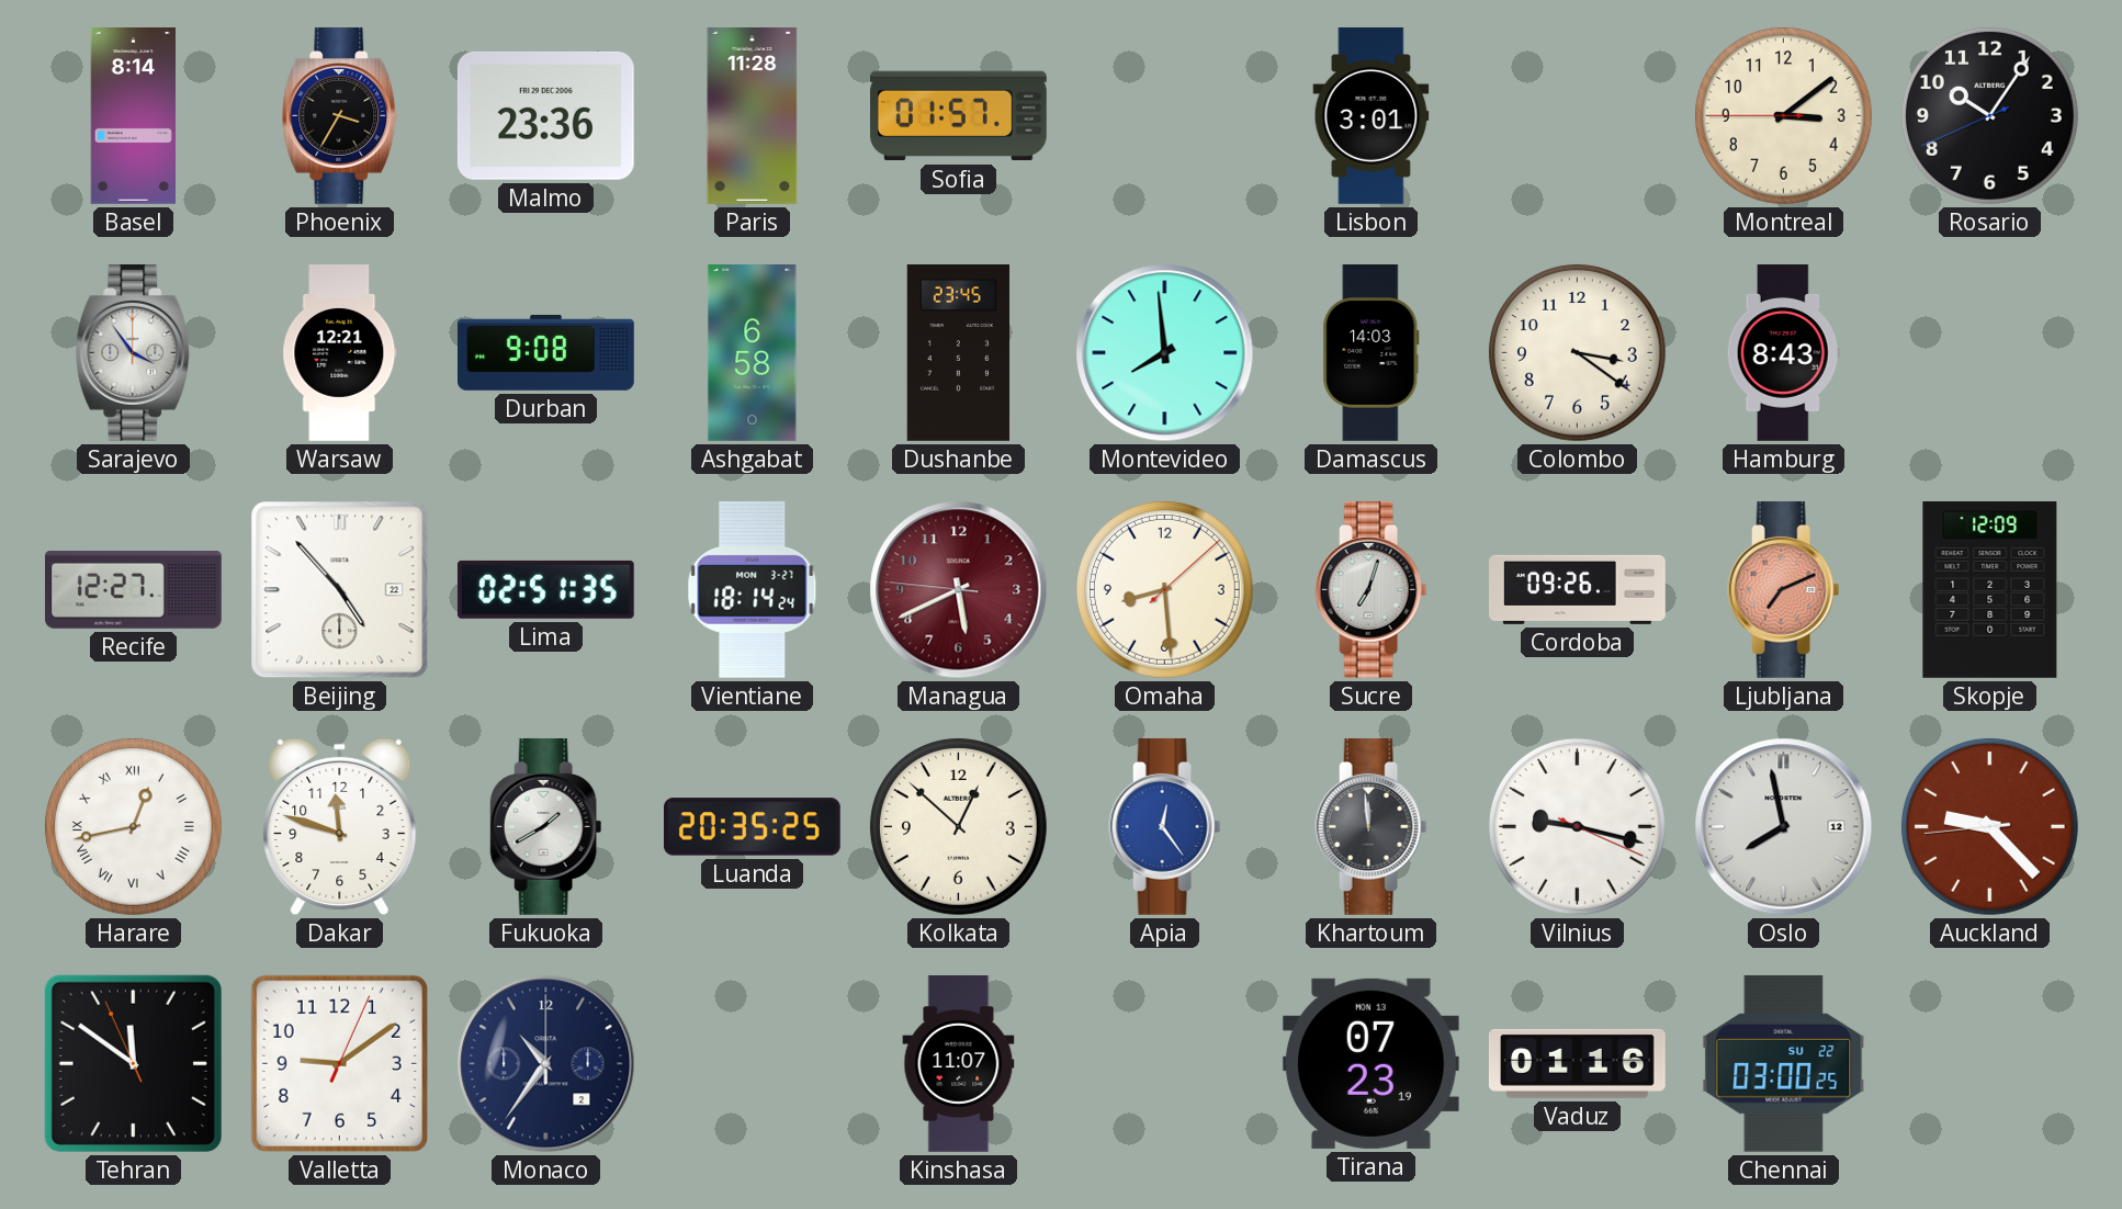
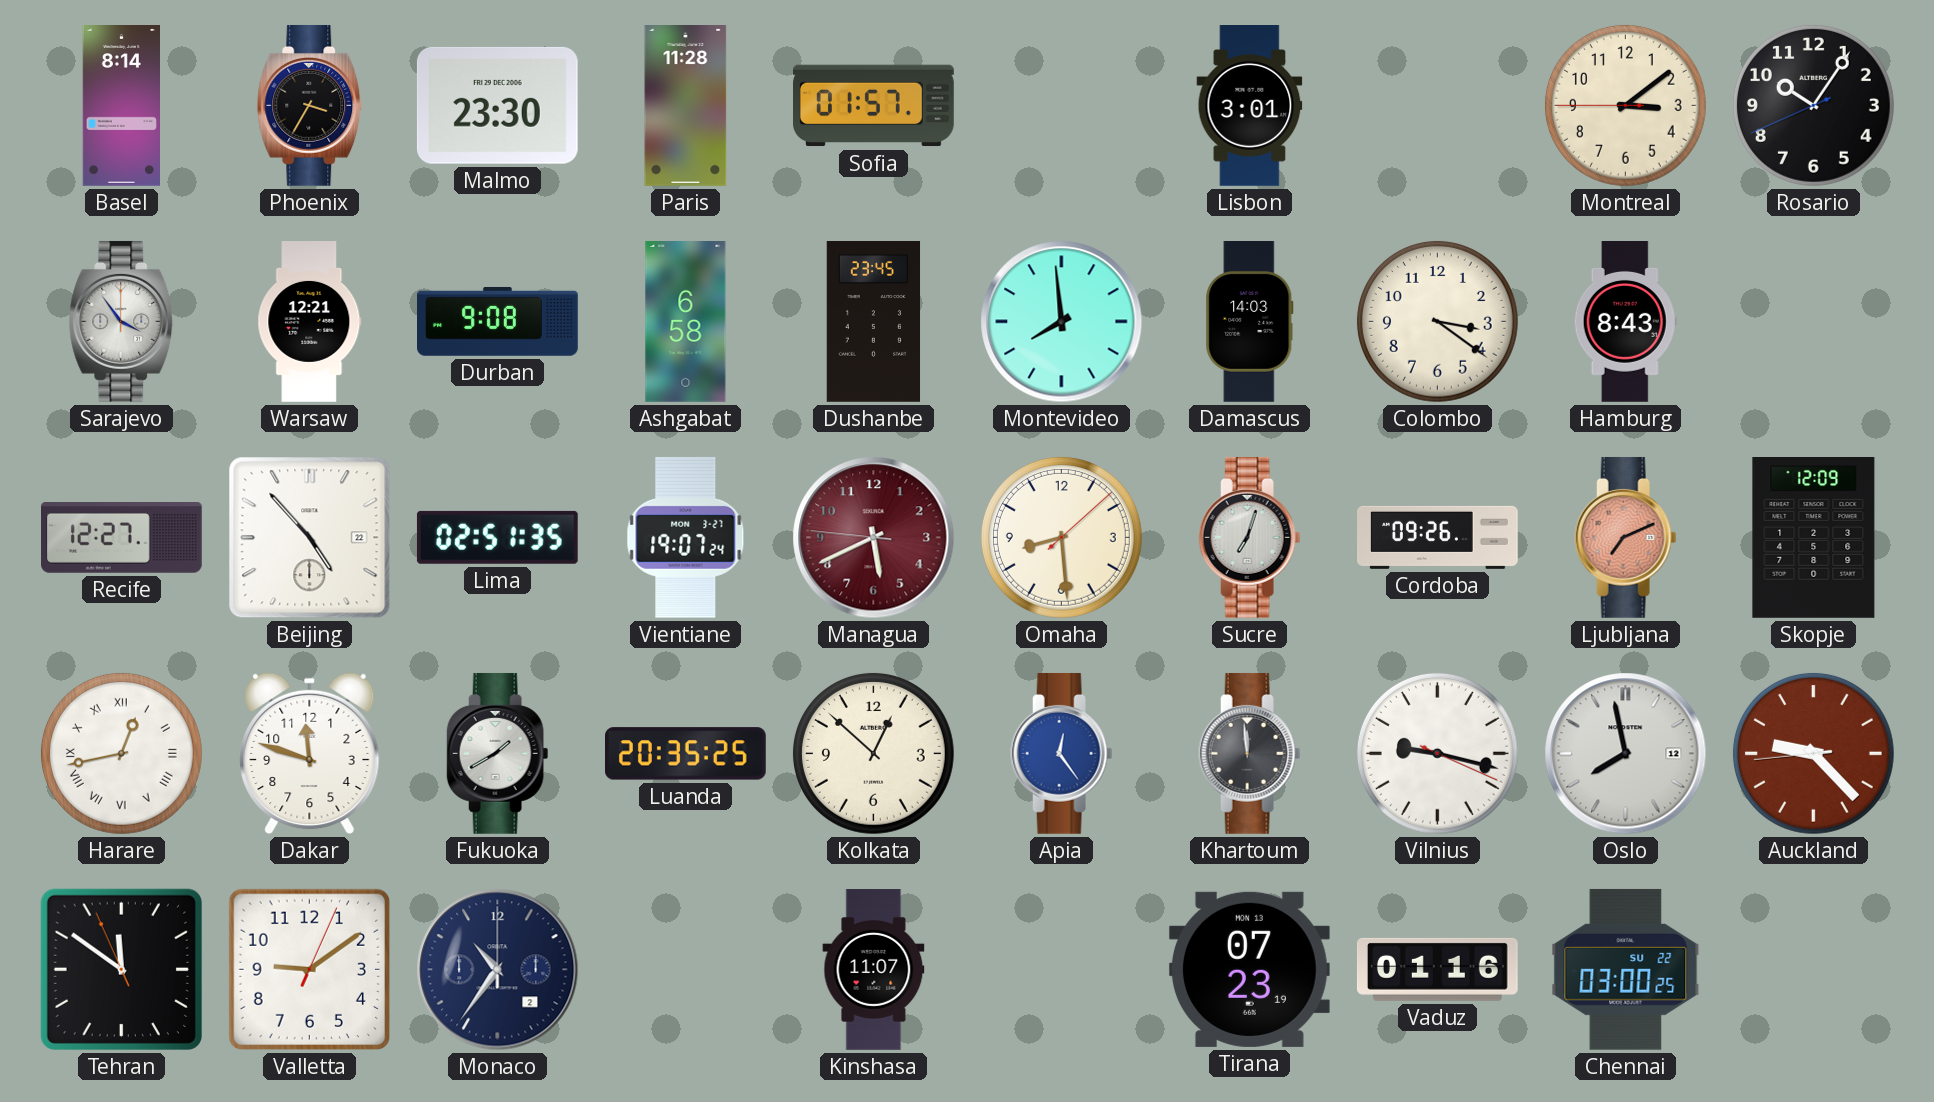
Malmo: 23:36 -> 23:30 (497, 105)
Vientiane: 18:14 -> 19:07 (686, 537)
